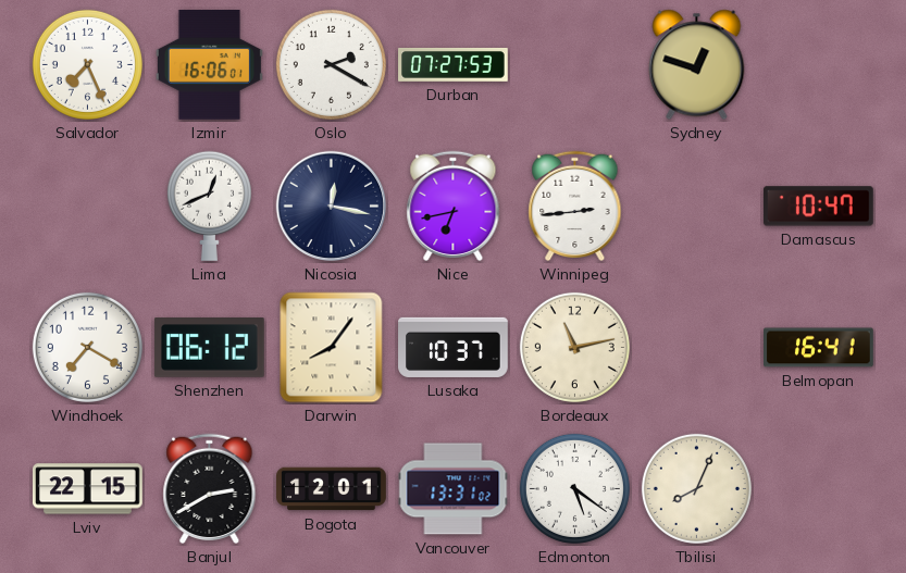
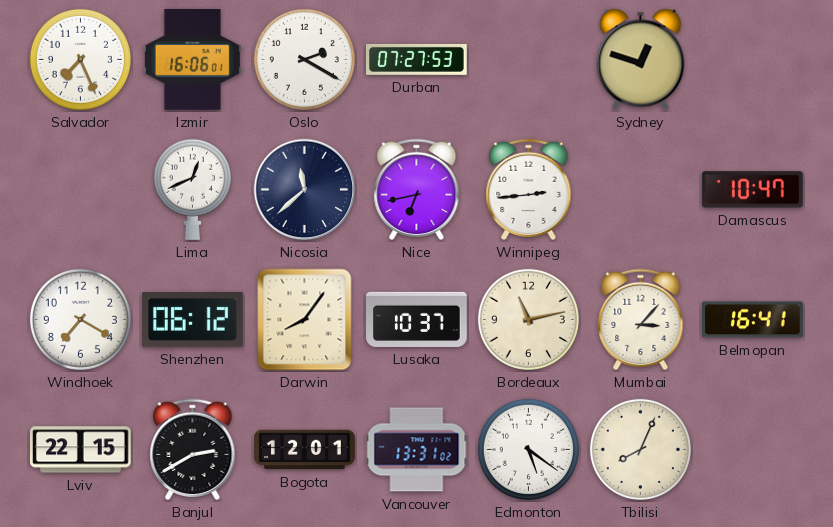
Nicosia: 12:17 -> 11:38 (305, 190)
Mumbai: none -> 3:07 (641, 320)
